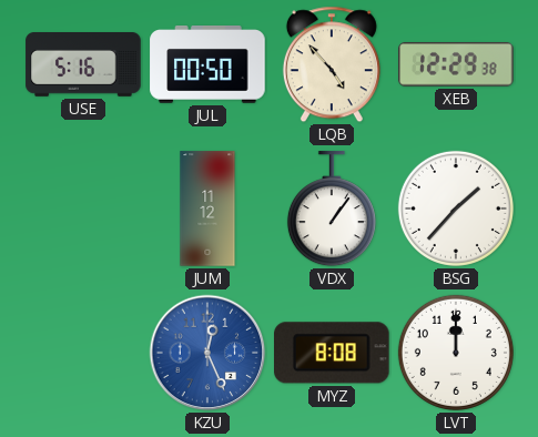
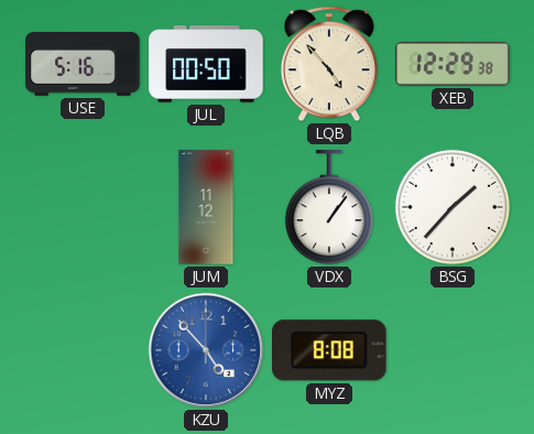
KZU: 12:26 -> 4:53 (206, 350)
LVT: 12:00 -> none (456, 353)
